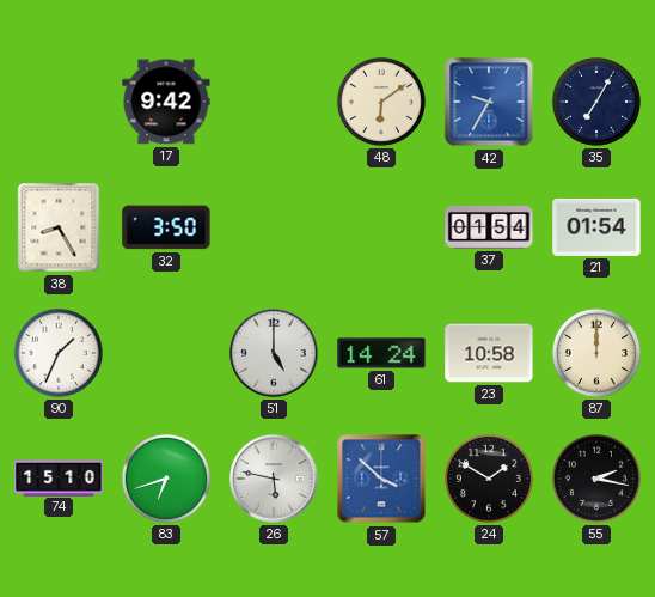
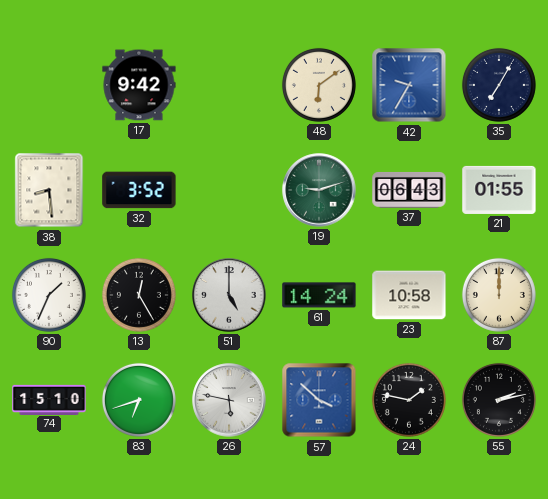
38: 8:25 -> 8:29 (49, 190)
32: 3:50 -> 3:52 (139, 190)
19: none -> 9:12 (319, 190)
37: 01:54 -> 06:43 (409, 190)
21: 01:54 -> 01:55 (499, 190)
13: none -> 12:25 (139, 295)
24: 1:50 -> 1:47 (409, 400)
55: 2:17 -> 2:13 (499, 400)
